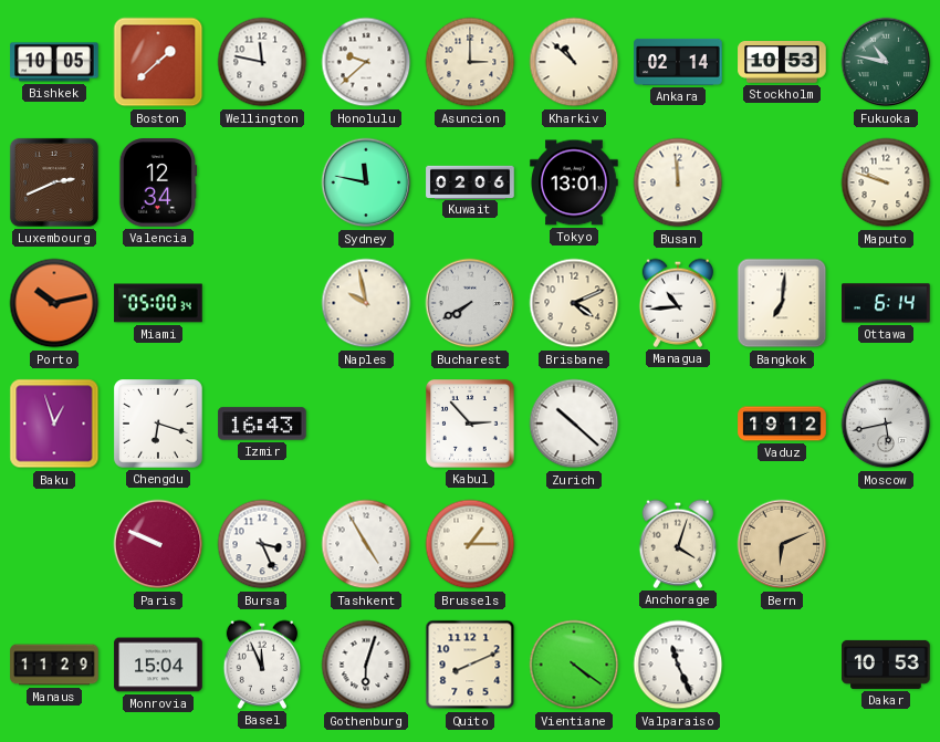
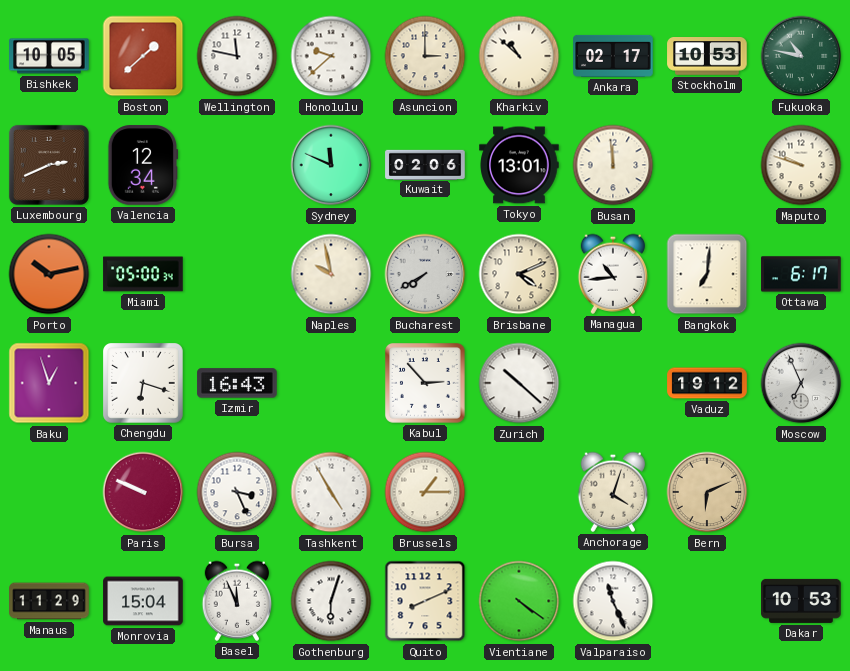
Ankara: 02:14 -> 02:17 (613, 56)
Sydney: 11:47 -> 11:49 (331, 165)
Ottawa: 6:14 -> 6:17 (801, 274)
Moscow: 5:43 -> 6:56 (801, 383)
